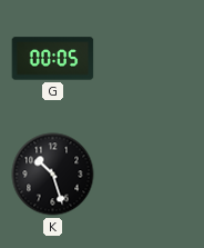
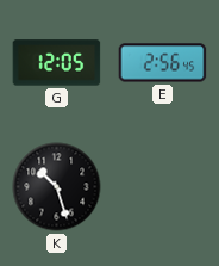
G: 00:05 -> 12:05 (57, 63)
E: none -> 2:56 (163, 63)
